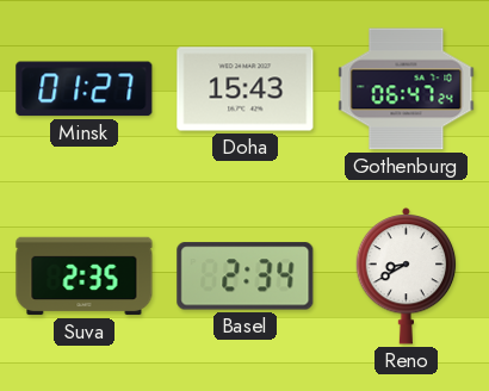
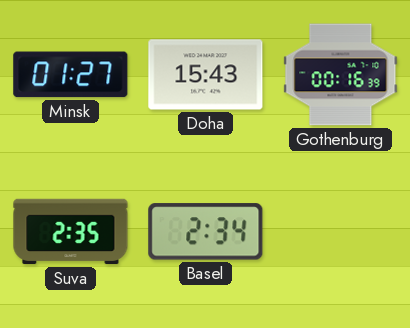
Gothenburg: 06:47 -> 00:16 (341, 75)
Reno: 8:40 -> none (407, 275)
